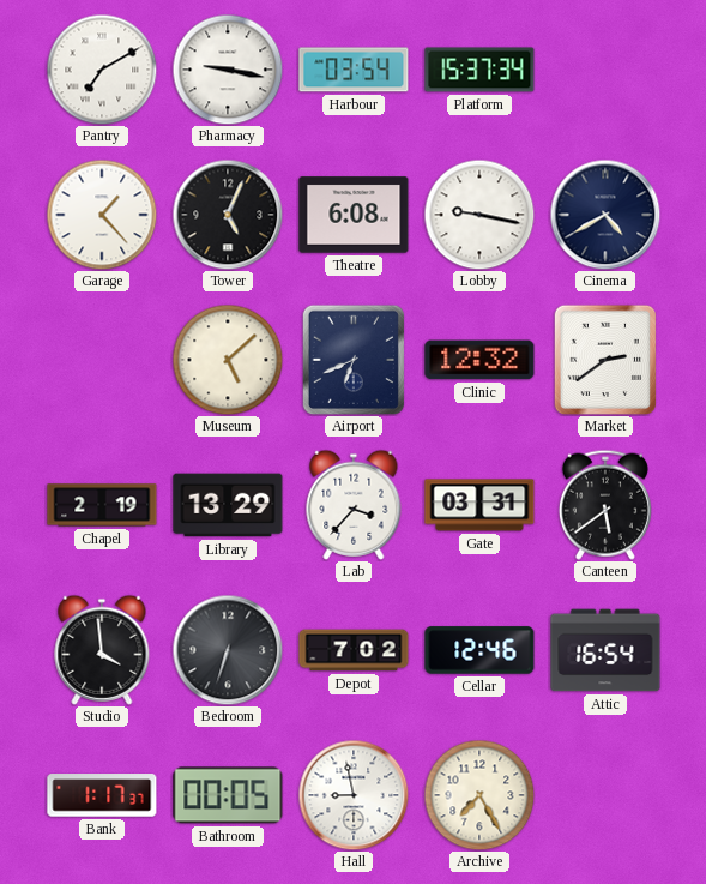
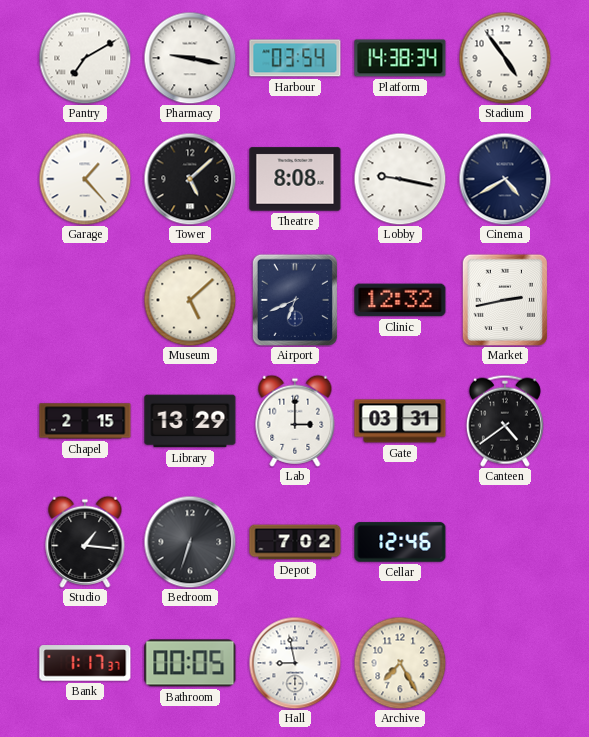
Platform: 15:37 -> 14:38 (400, 58)
Stadium: none -> 4:54 (505, 58)
Tower: 5:04 -> 5:08 (190, 179)
Theatre: 6:08 -> 8:08 (295, 179)
Market: 2:39 -> 2:43 (504, 299)
Chapel: 2:19 -> 2:15 (85, 421)
Lab: 3:37 -> 3:00 (295, 421)
Canteen: 5:39 -> 4:39 (505, 421)
Studio: 3:59 -> 1:16 (85, 542)
Attic: 16:54 -> none (605, 650)
